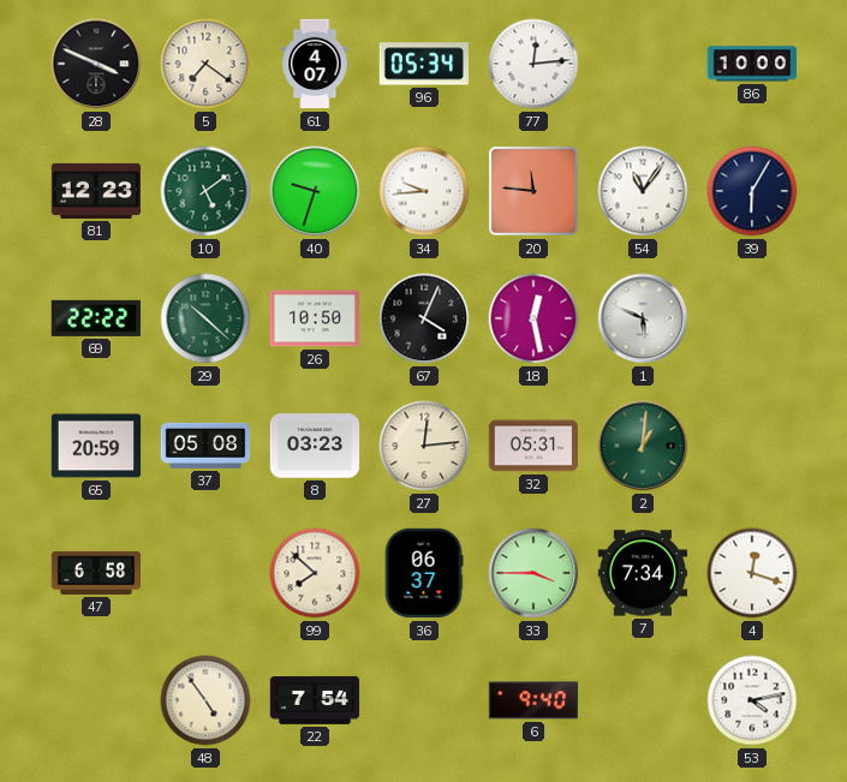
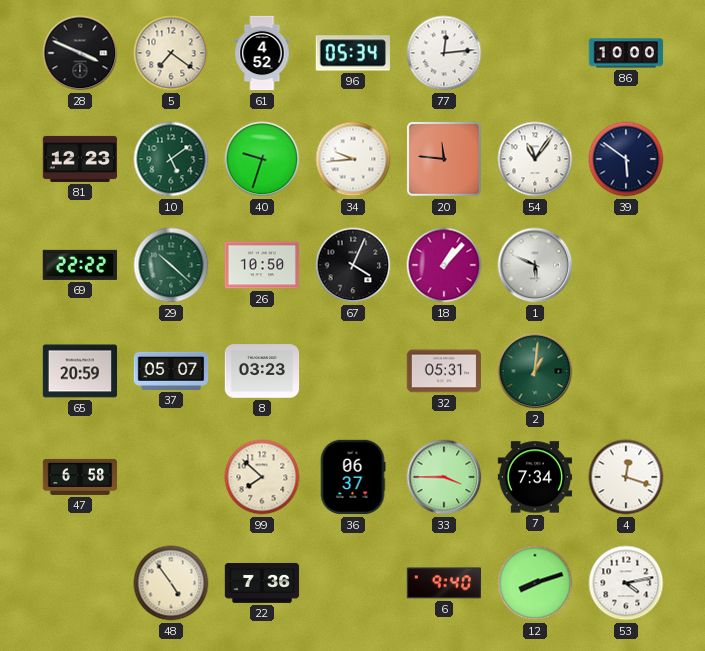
61: 4:07 -> 4:52 (262, 53)
39: 6:05 -> 5:51 (626, 159)
18: 12:28 -> 1:07 (444, 265)
37: 05:08 -> 05:07 (171, 371)
27: 12:14 -> none (424, 446)
22: 7:54 -> 7:36 (262, 583)
12: none -> 8:12 (535, 583)
